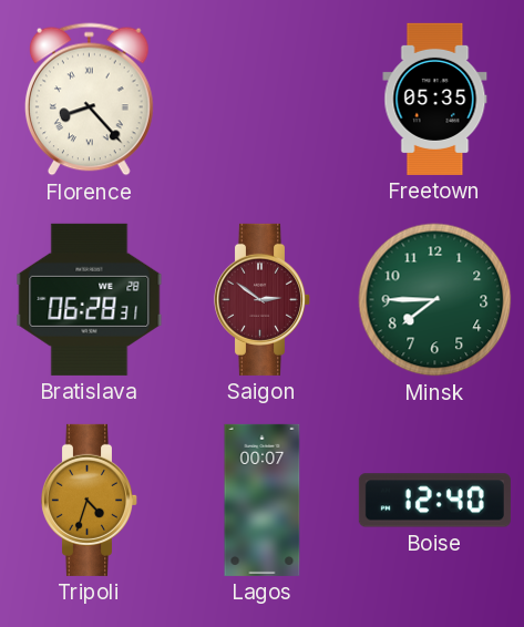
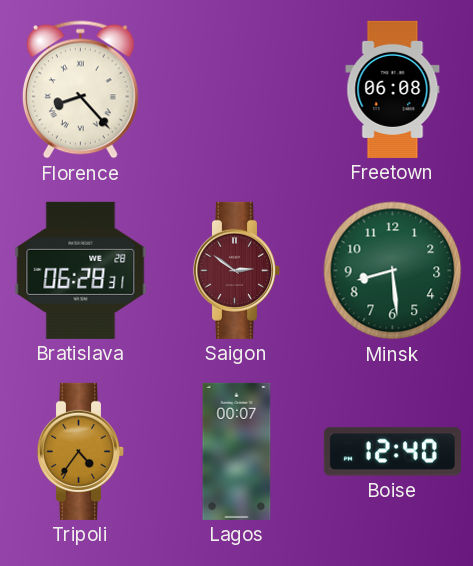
Freetown: 05:35 -> 06:08 (393, 89)
Minsk: 7:45 -> 8:29 (393, 271)
Tripoli: 4:33 -> 4:36 (80, 451)
